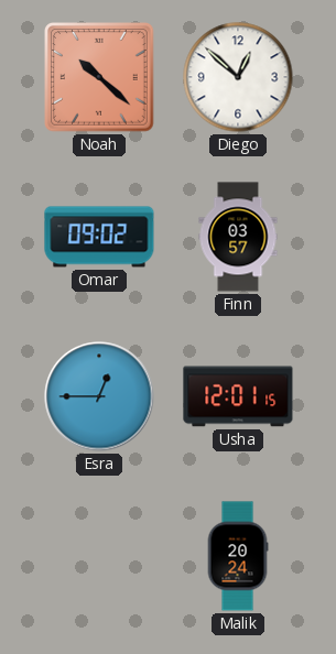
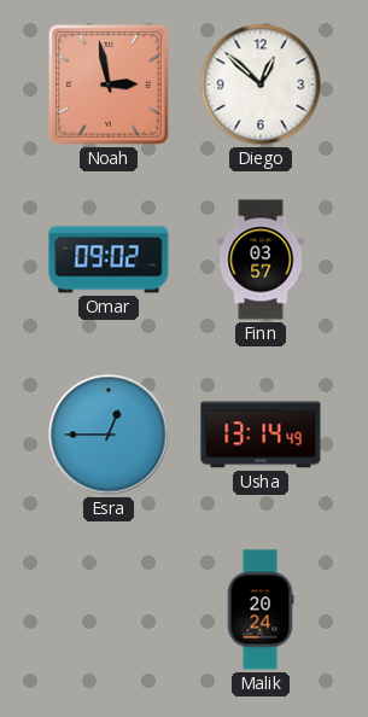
Noah: 10:22 -> 2:58 (110, 86)
Usha: 12:01 -> 13:14 (261, 435)
